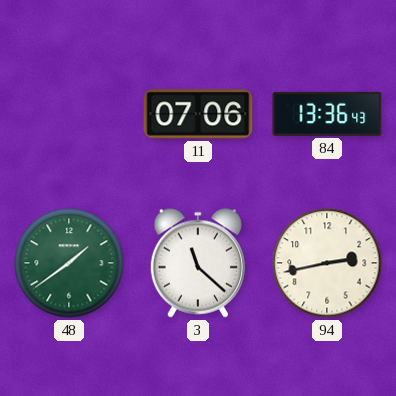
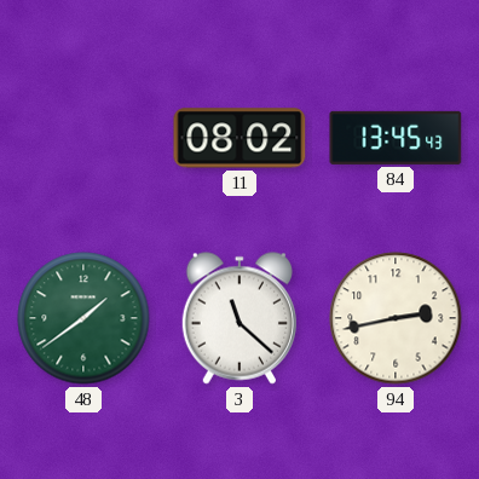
11: 07:06 -> 08:02 (239, 138)
84: 13:36 -> 13:45 (396, 138)
